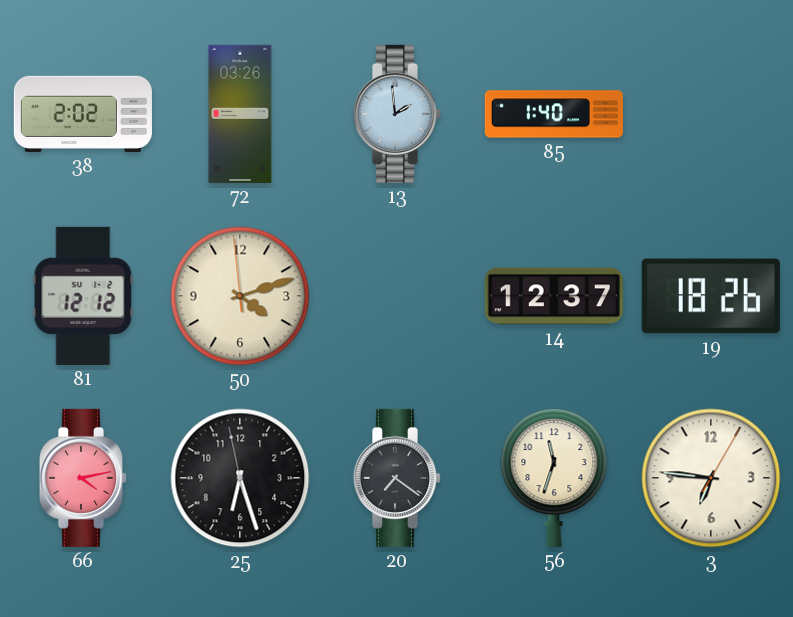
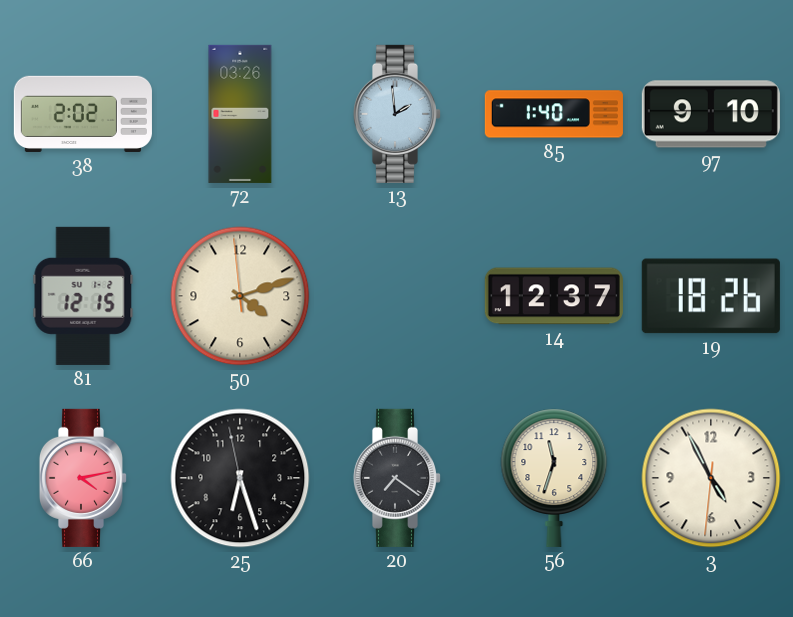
97: none -> 9:10 (711, 114)
81: 12:12 -> 12:15 (83, 296)
3: 6:46 -> 4:55 (711, 478)
